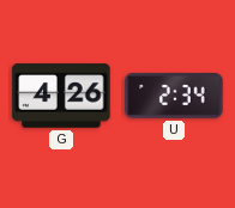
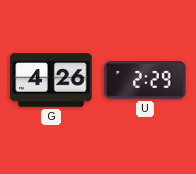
U: 2:34 -> 2:29 (145, 80)
